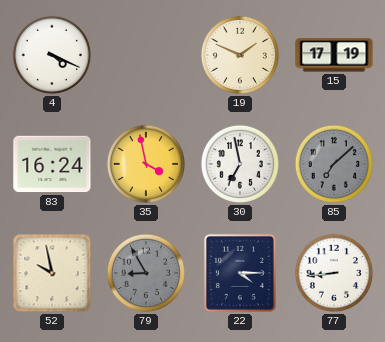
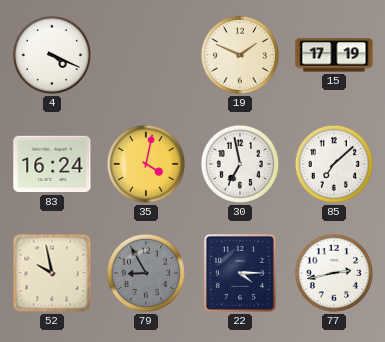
35: 3:58 -> 4:02 (146, 164)
85 dial: grey -> white (334, 164)
77: 8:44 -> 2:43 (334, 273)
